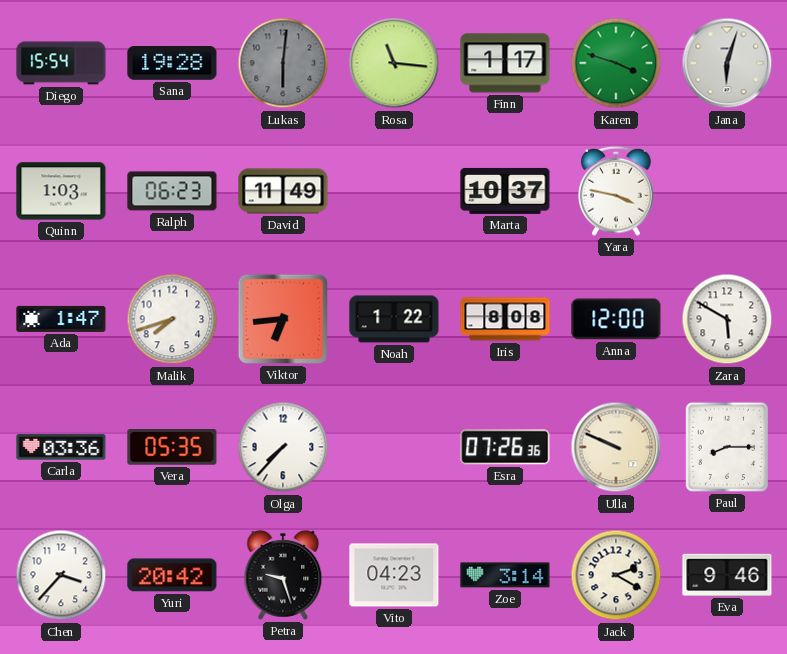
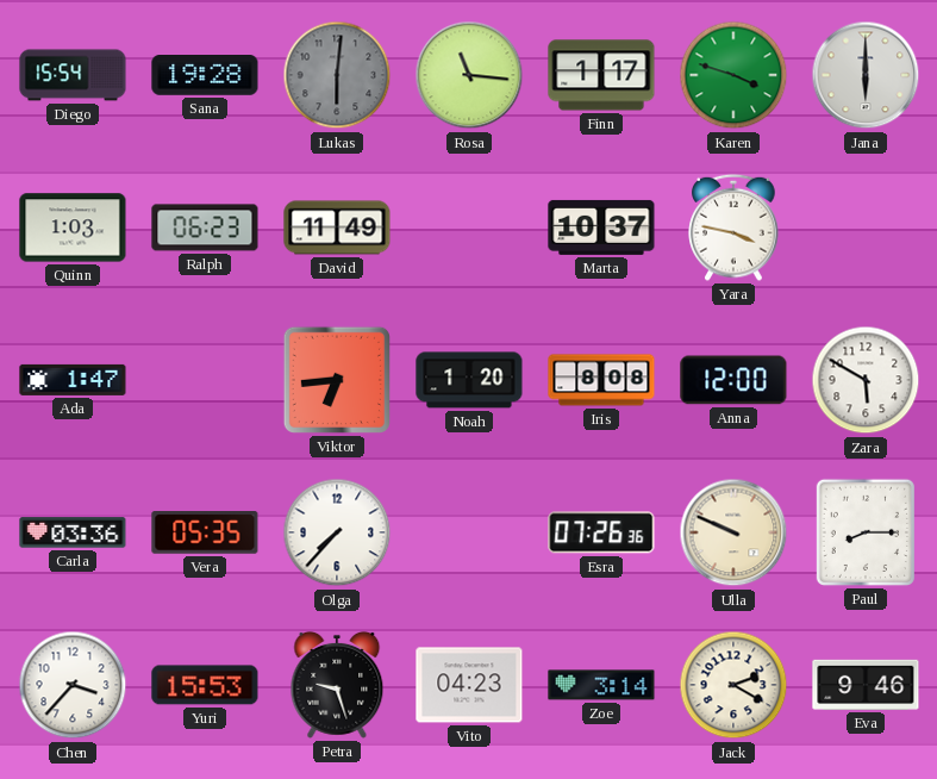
Jana: 6:03 -> 6:00 (866, 75)
Malik: 7:42 -> none (172, 319)
Noah: 1:22 -> 1:20 (469, 380)
Yuri: 20:42 -> 15:53 (205, 685)
